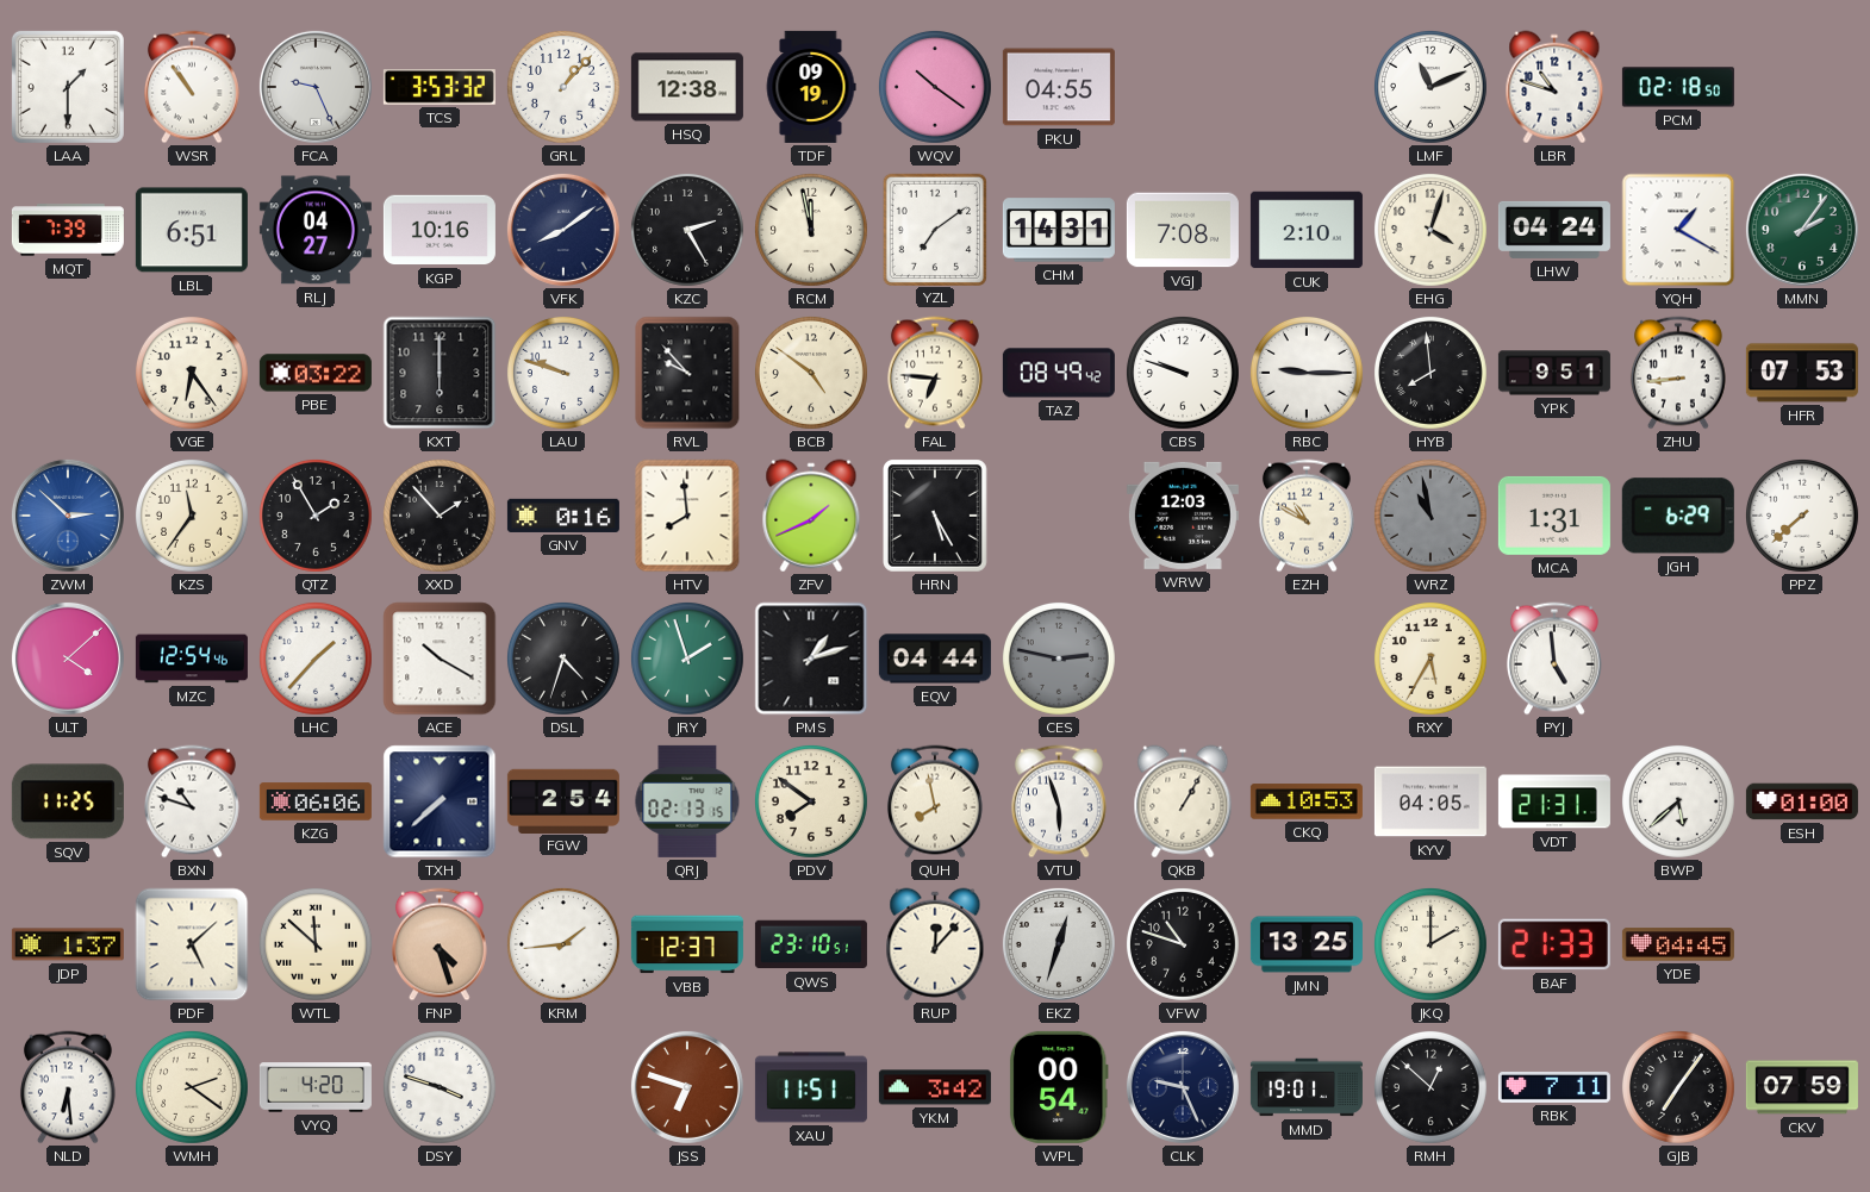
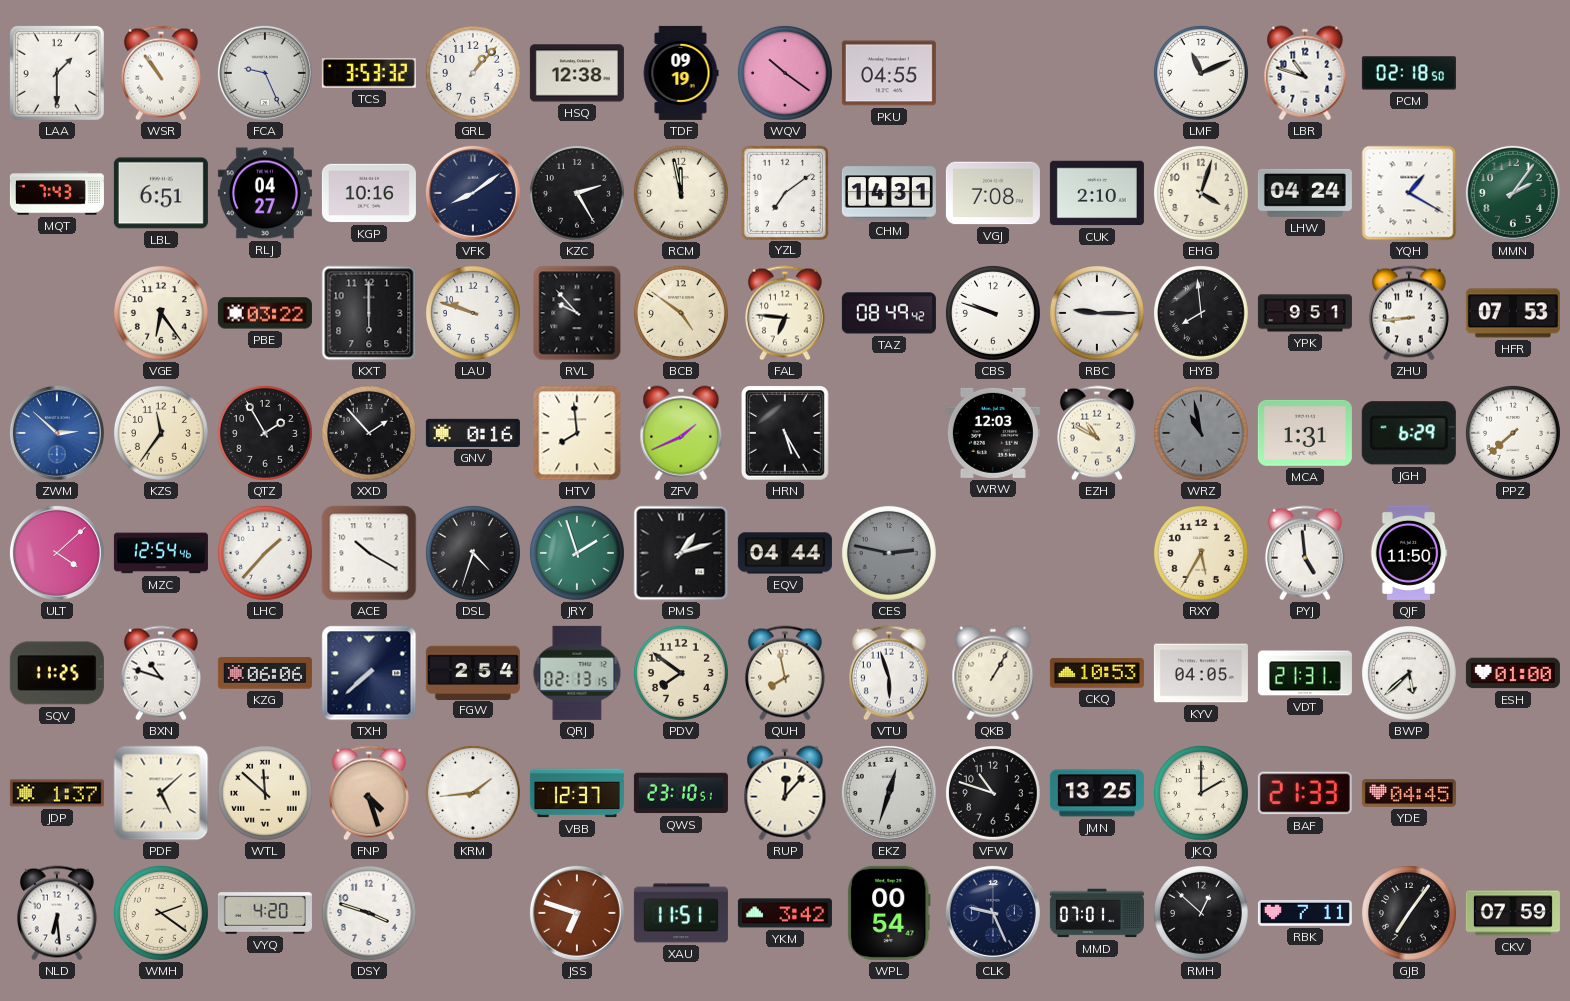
MQT: 7:39 -> 7:43 (57, 193)
QJF: none -> 11:50 (1409, 553)
MMD: 19:01 -> 07:01 (1097, 913)
